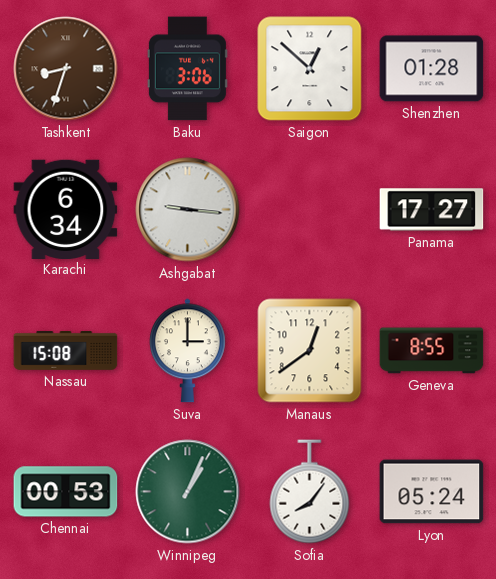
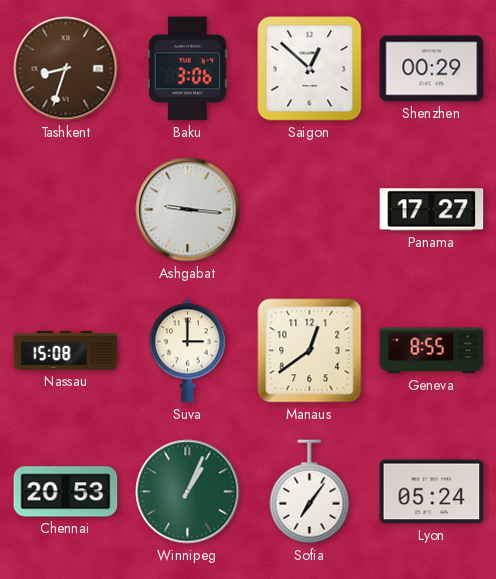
Shenzhen: 01:28 -> 00:29 (432, 69)
Karachi: 6:34 -> none (66, 209)
Chennai: 00:53 -> 20:53 (66, 492)
Sofia: 8:06 -> 7:06 (310, 492)
